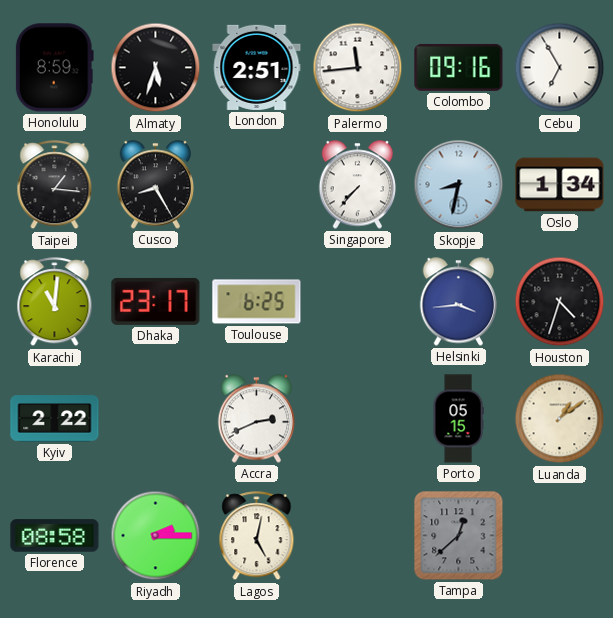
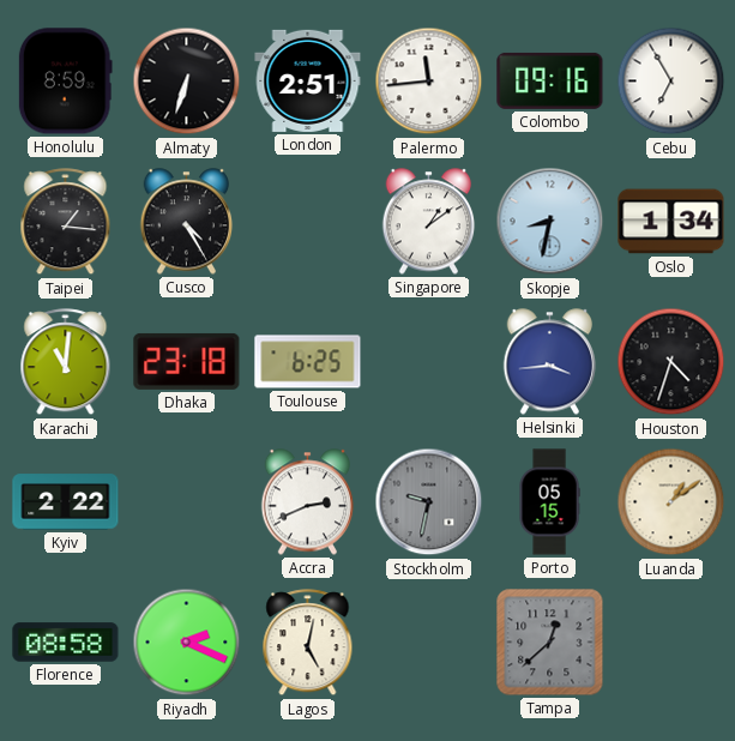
Almaty: 5:33 -> 6:33 (187, 82)
Cusco: 8:25 -> 4:25 (187, 222)
Singapore: 7:37 -> 1:09 (429, 222)
Dhaka: 23:17 -> 23:18 (187, 361)
Stockholm: none -> 9:32 (429, 502)
Riyadh: 2:15 -> 2:19 (187, 643)
